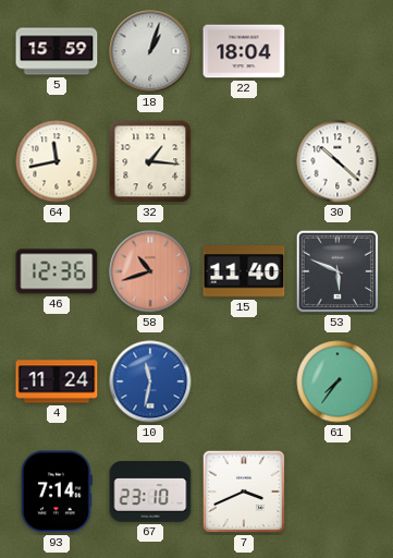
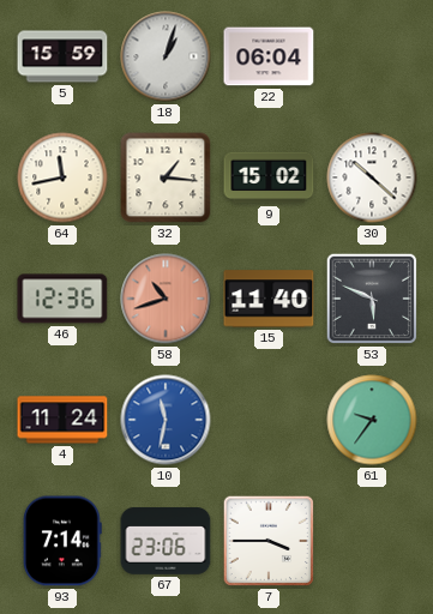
22: 18:04 -> 06:04 (269, 56)
9: none -> 15:02 (269, 177)
61: 7:36 -> 9:36 (372, 420)
67: 23:10 -> 23:06 (166, 541)
7: 3:41 -> 3:45 (269, 541)
